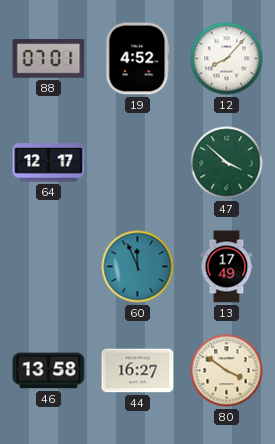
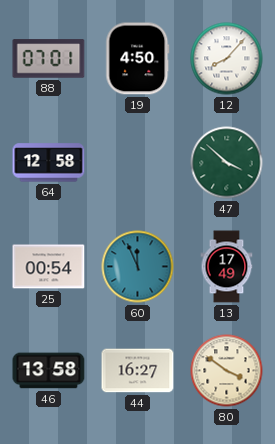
19: 4:52 -> 4:50 (138, 59)
64: 12:17 -> 12:58 (49, 163)
25: none -> 00:54 (49, 267)
